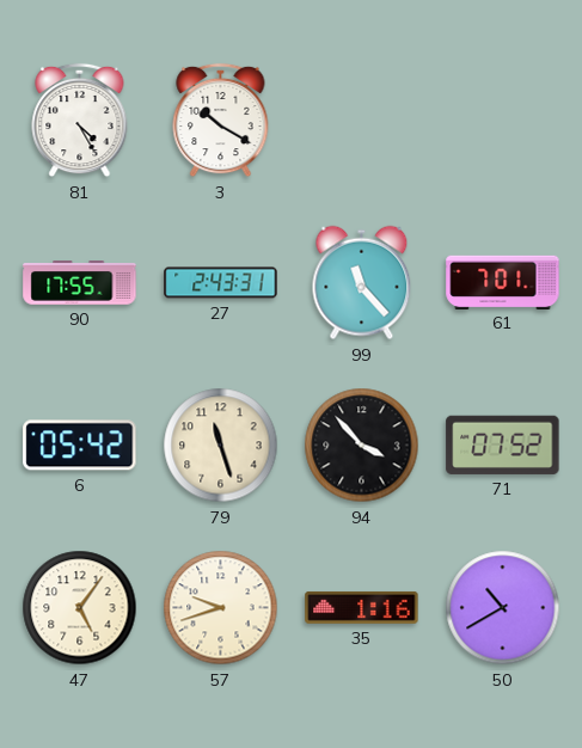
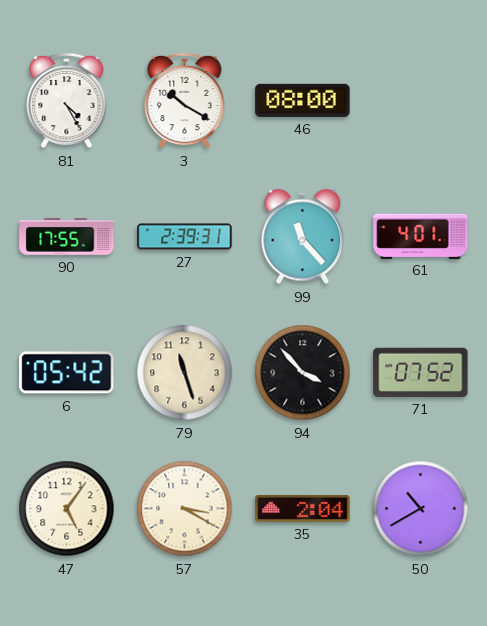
46: none -> 08:00 (303, 100)
27: 2:43 -> 2:39 (185, 237)
61: 7:01 -> 4:01 (421, 236)
57: 9:42 -> 3:20 (185, 509)
35: 1:16 -> 2:04 (303, 508)
